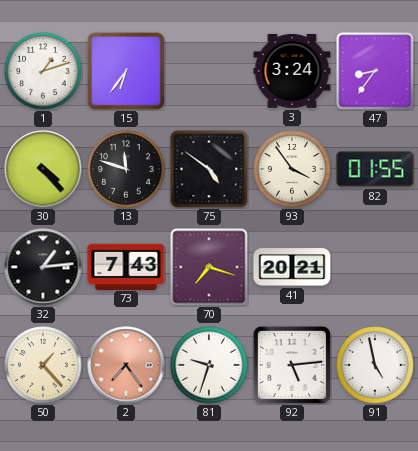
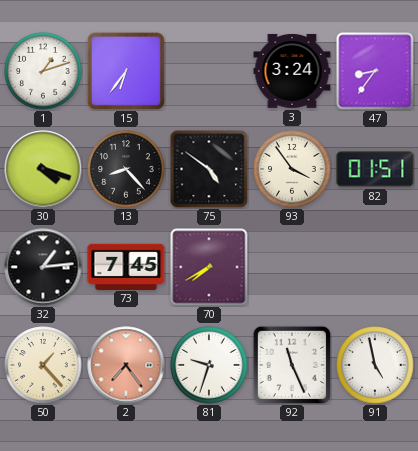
30: 4:23 -> 4:18 (43, 169)
13: 11:48 -> 8:23 (126, 169)
82: 01:55 -> 01:51 (375, 169)
73: 7:43 -> 7:45 (126, 266)
70: 7:18 -> 7:40 (209, 267)
41: 20:21 -> none (292, 267)
92: 5:14 -> 11:26 (292, 365)
